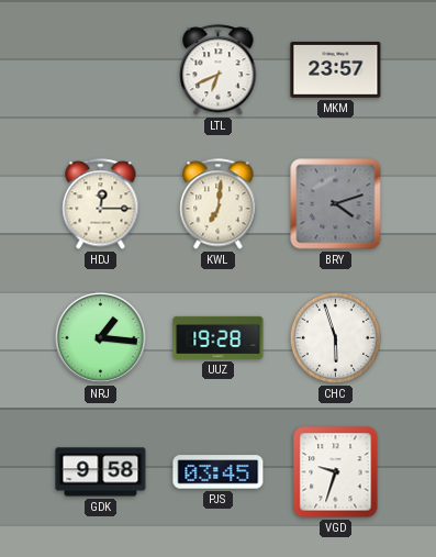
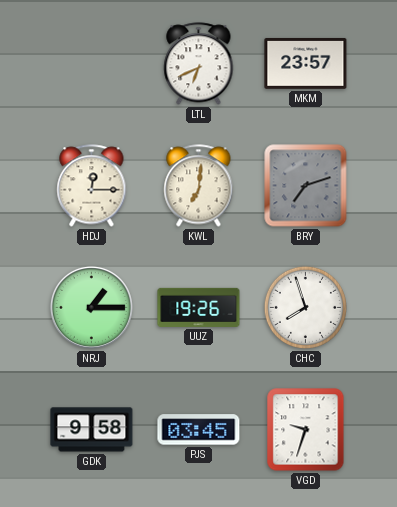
BRY: 4:12 -> 7:12 (306, 186)
NRJ: 1:16 -> 1:15 (91, 307)
UUZ: 19:28 -> 19:26 (199, 307)
CHC: 5:57 -> 7:57 (305, 307)
